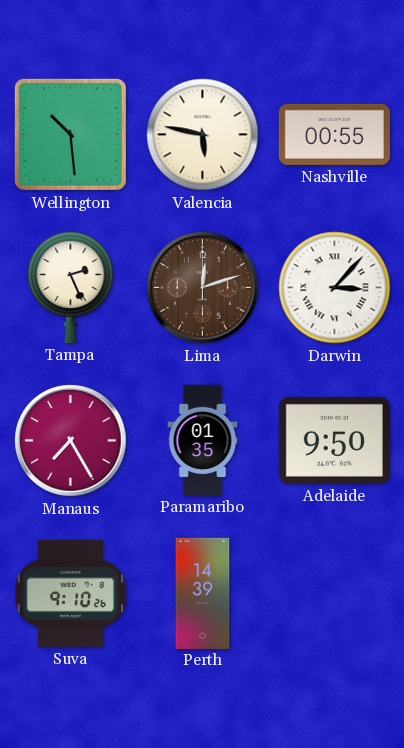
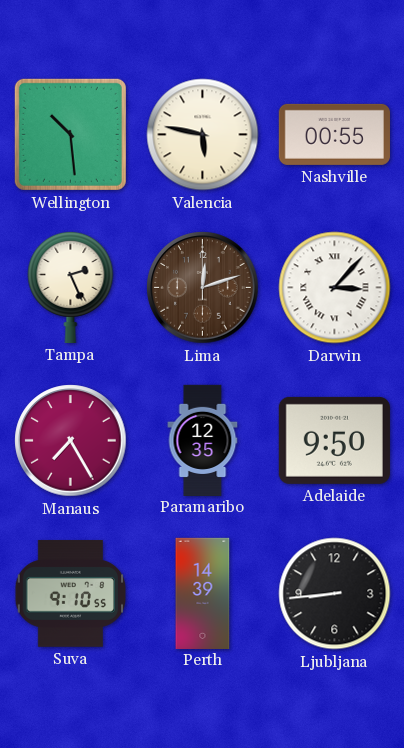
Paramaribo: 01:35 -> 12:35 (203, 440)
Suva: 9:10:26 -> 9:10:55 (71, 594)
Ljubljana: none -> 8:44 (335, 594)
